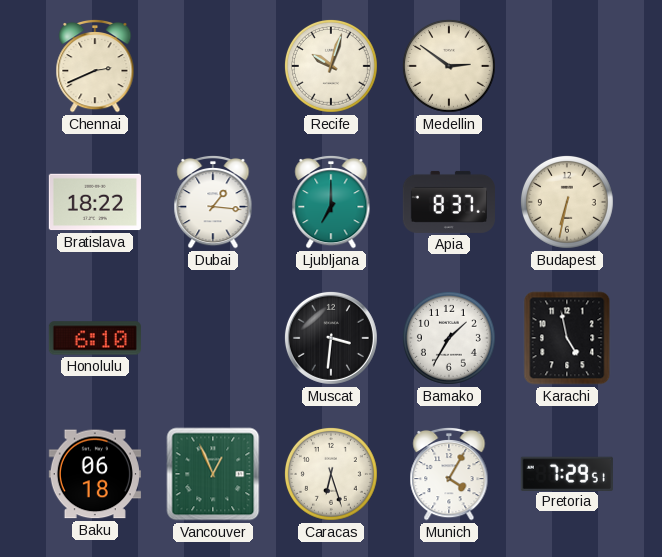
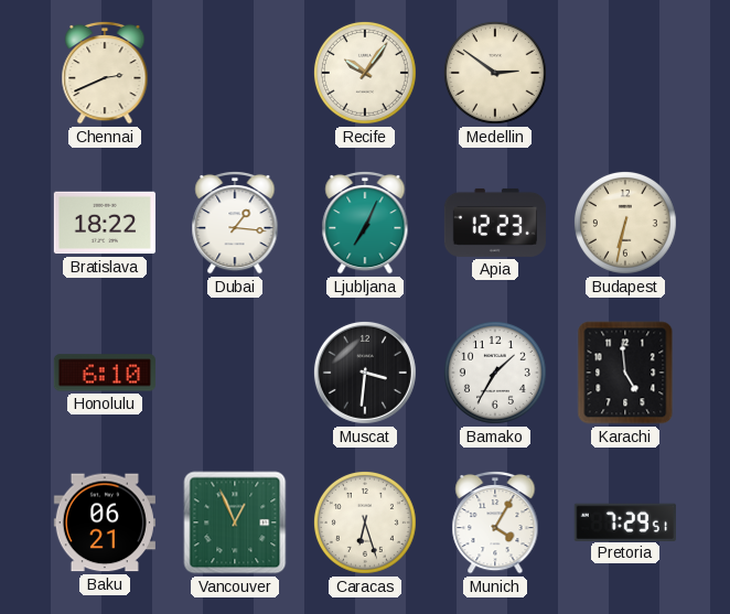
Recife: 10:03 -> 10:06 (365, 73)
Ljubljana: 7:00 -> 7:04 (365, 223)
Apia: 8:37 -> 12:23 (495, 223)
Karachi: 4:58 -> 4:59 (625, 373)
Baku: 06:18 -> 06:21 (105, 523)
